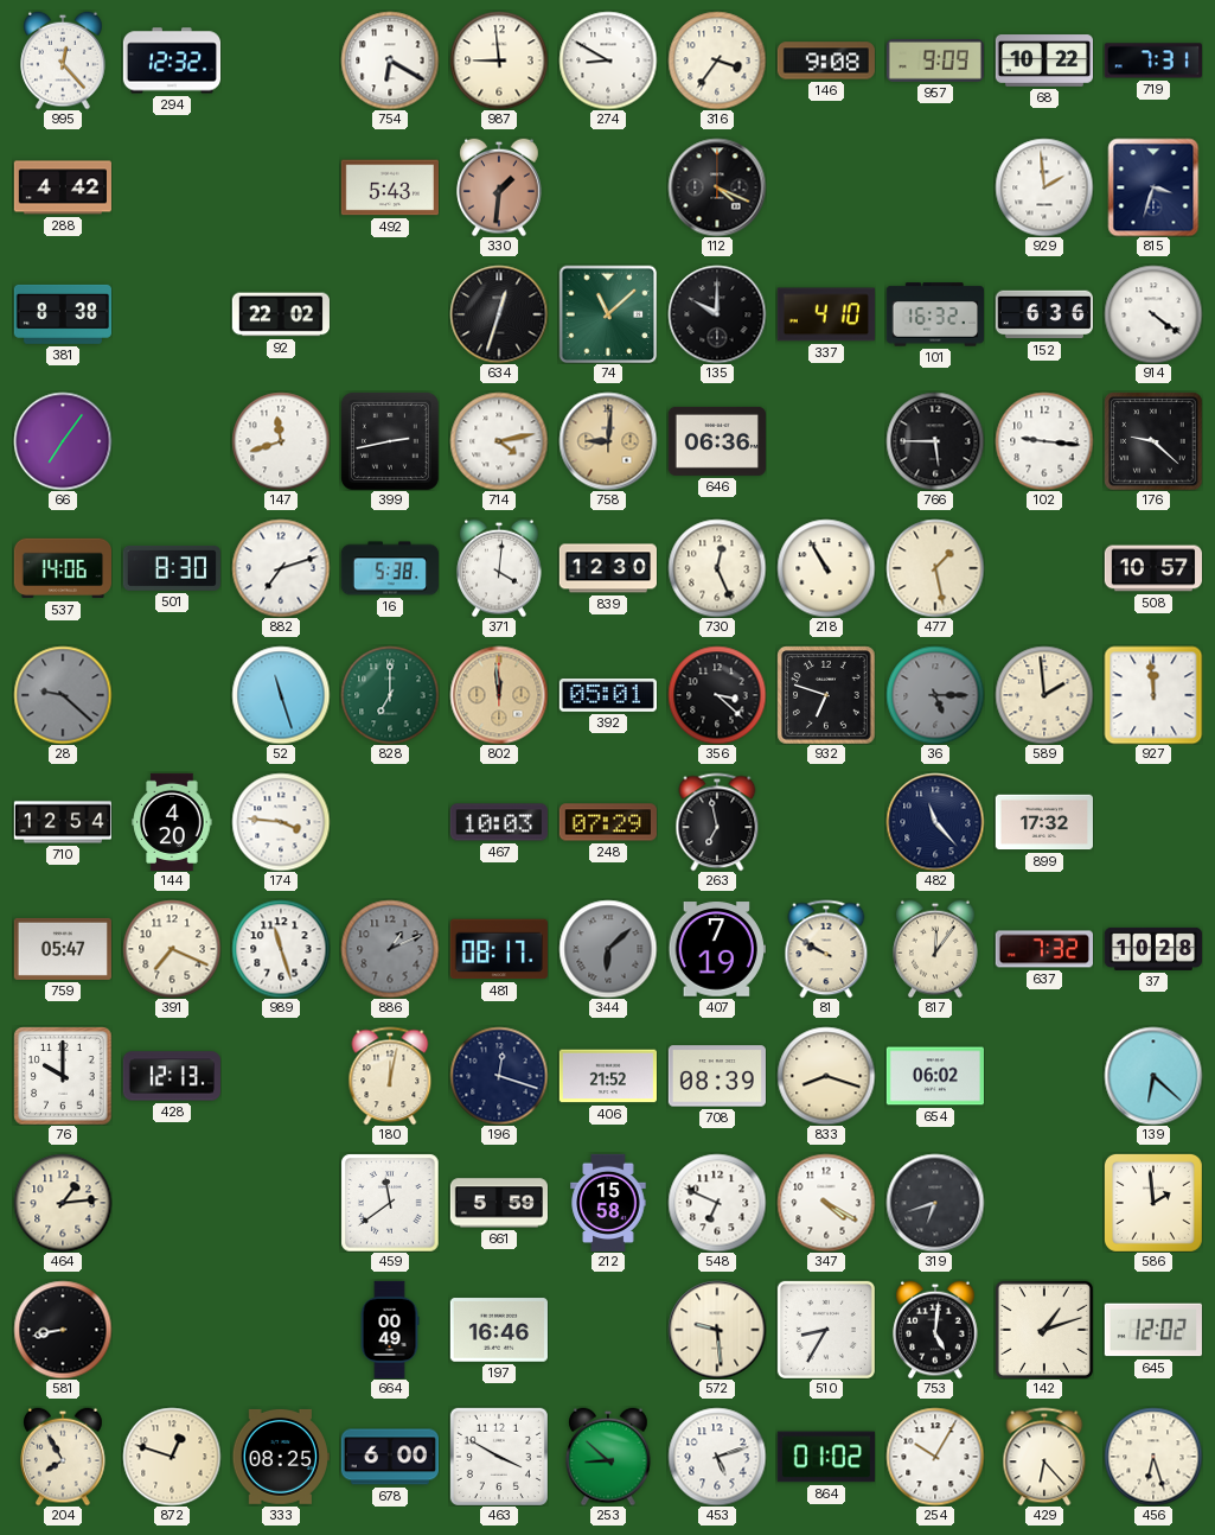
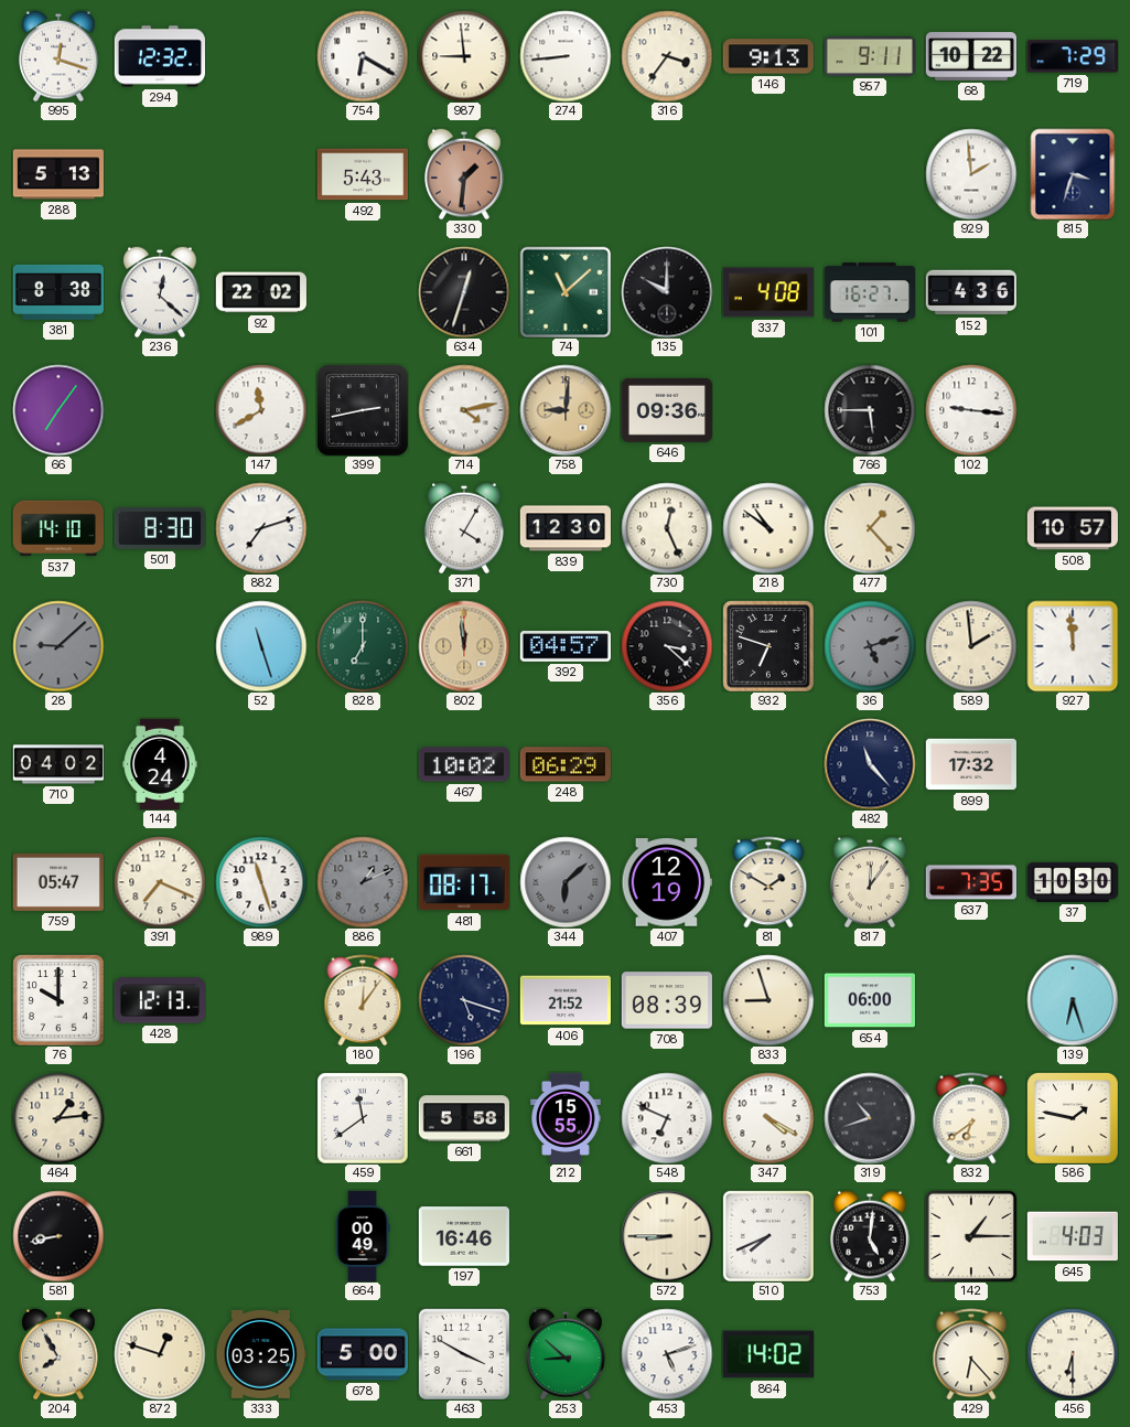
995: 12:23 -> 12:18 (58, 56)
274: 8:50 -> 8:44 (566, 56)
146: 9:08 -> 9:13 (768, 56)
957: 9:09 -> 9:11 (870, 56)
719: 7:31 -> 7:29 (1073, 56)
288: 4:42 -> 5:13 (58, 174)
112: 4:19 -> none (717, 187)
236: none -> 12:22 (160, 292)
337: 4:10 -> 4:08 (768, 292)
101: 16:32 -> 16:27 (869, 292)
152: 6:36 -> 4:36 (970, 292)
914: 4:21 -> none (1153, 314)
147: 11:42 -> 11:40 (261, 410)
646: 06:36 -> 09:36 (667, 410)
176: 9:22 -> none (1153, 441)
537: 14:06 -> 14:10 (57, 528)
16: 5:38 -> none (389, 568)
371: 4:01 -> 4:05 (464, 528)
218: 10:55 -> 10:51 (768, 528)
477: 1:28 -> 1:23 (870, 528)
28: 9:22 -> 9:08 (58, 646)
392: 05:01 -> 04:57 (566, 647)
36: 5:15 -> 5:12 (870, 646)
710: 12:54 -> 04:02 (57, 764)
144: 4:20 -> 4:24 (160, 763)
174: 3:46 -> none (281, 822)
467: 10:03 -> 10:02 (464, 764)
248: 07:29 -> 06:29 (566, 764)
263: 6:58 -> none (717, 822)
407: 7:19 -> 12:19 (667, 882)
81: 9:50 -> 1:50 (768, 882)
637: 7:32 -> 7:35 (970, 882)
37: 10:28 -> 10:30 (1072, 882)
180: 12:02 -> 12:06 (363, 1000)
196: 12:18 -> 5:18 (464, 1000)
833: 8:18 -> 8:57 (768, 1000)
654: 06:02 -> 06:00 (869, 1000)
139: 6:22 -> 6:27 (1073, 1000)
661: 5:59 -> 5:58 (463, 1118)
212: 15:58 -> 15:55 (566, 1117)
319: 6:42 -> 10:42 (870, 1118)
832: none -> 6:39 (971, 1118)
586: 1:59 -> 1:47 (1073, 1118)
572: 9:29 -> 8:45 (667, 1236)
510: 8:35 -> 7:41 (768, 1236)
142: 1:12 -> 1:15 (971, 1236)
645: 12:02 -> 4:03 (1073, 1236)
333: 08:25 -> 03:25 (261, 1354)
678: 6:00 -> 5:00 (362, 1354)
864: 01:02 -> 14:02 (767, 1354)
254: 10:05 -> none (935, 1457)
456: 6:27 -> 6:30 (1073, 1354)
